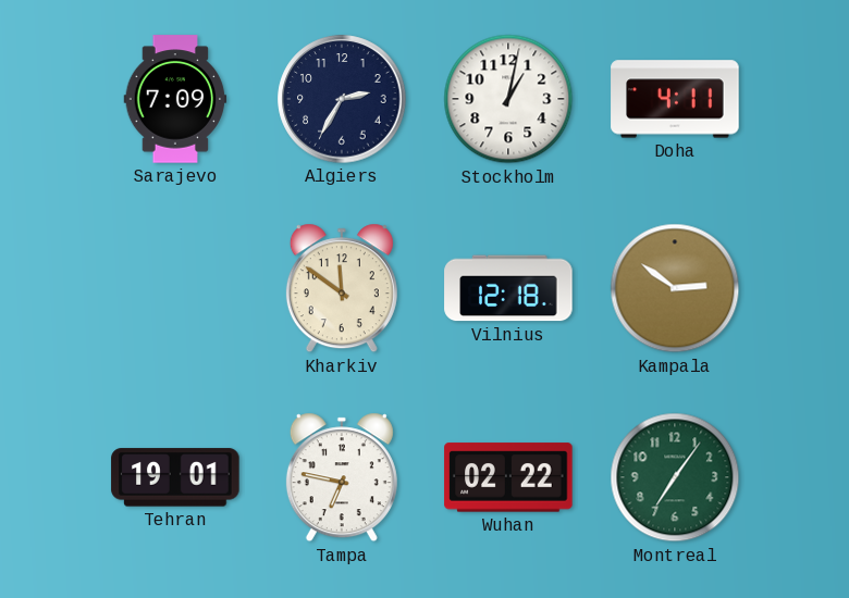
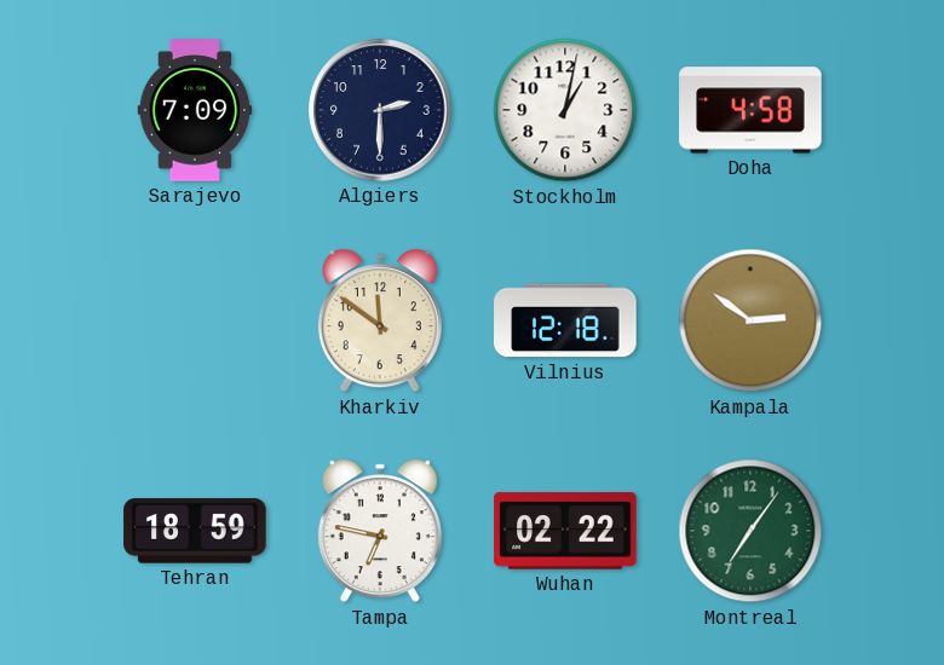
Algiers: 2:35 -> 2:30 (380, 110)
Doha: 4:11 -> 4:58 (750, 110)
Tehran: 19:01 -> 18:59 (195, 531)
